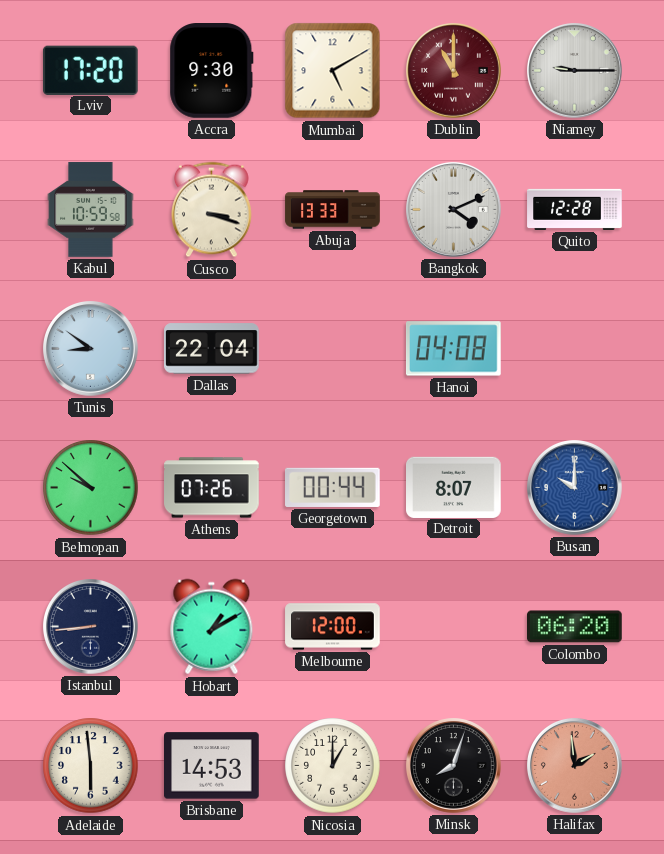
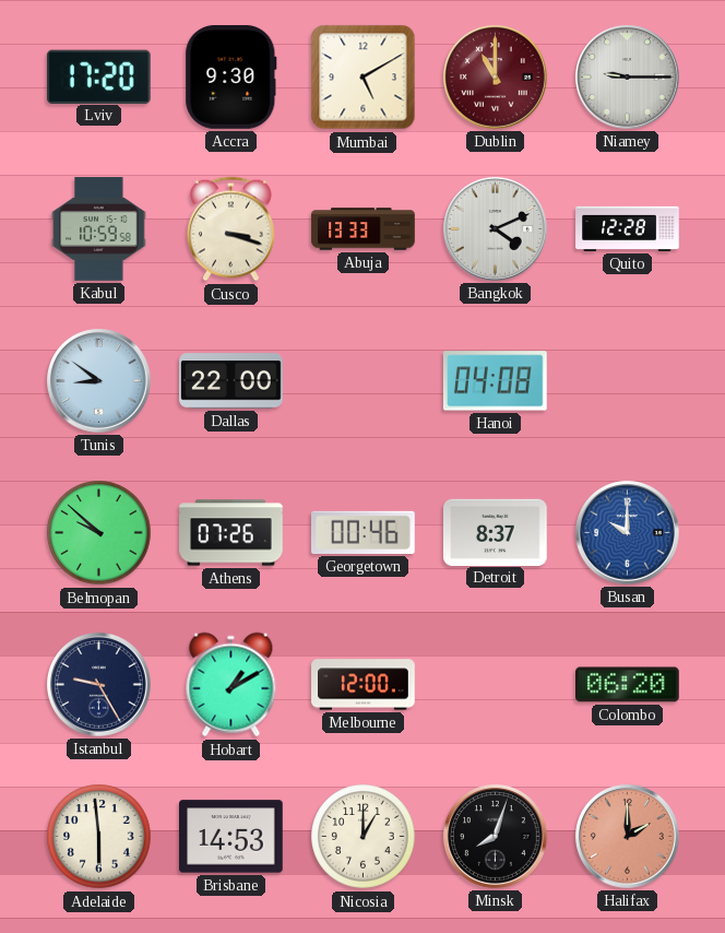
Dallas: 22:04 -> 22:00 (231, 381)
Georgetown: 00:44 -> 00:46 (364, 532)
Detroit: 8:07 -> 8:37 (496, 532)
Istanbul: 8:44 -> 9:25 (99, 685)
Halifax: 1:59 -> 2:00 (628, 837)
